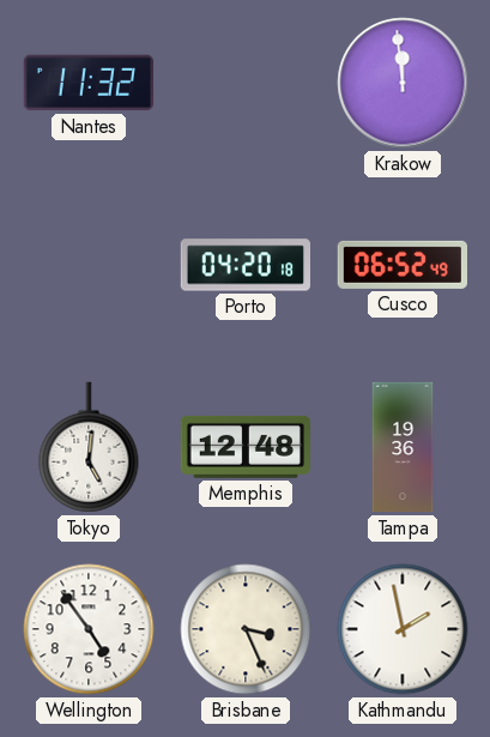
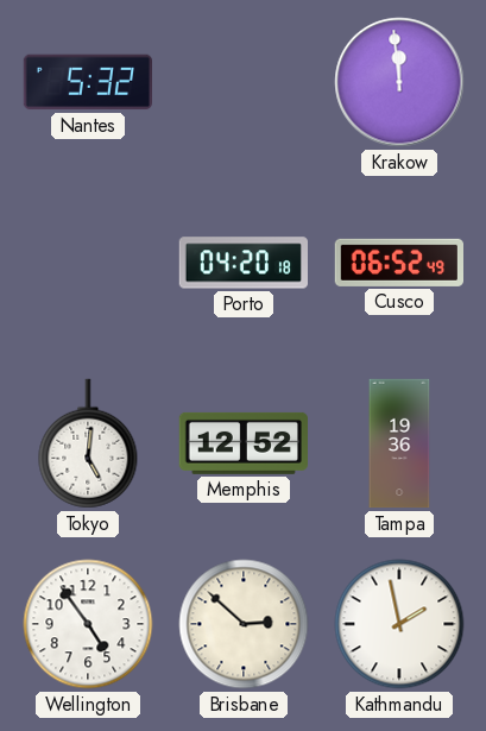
Nantes: 11:32 -> 5:32 (87, 82)
Memphis: 12:48 -> 12:52 (242, 443)
Brisbane: 3:26 -> 2:52 (244, 624)
